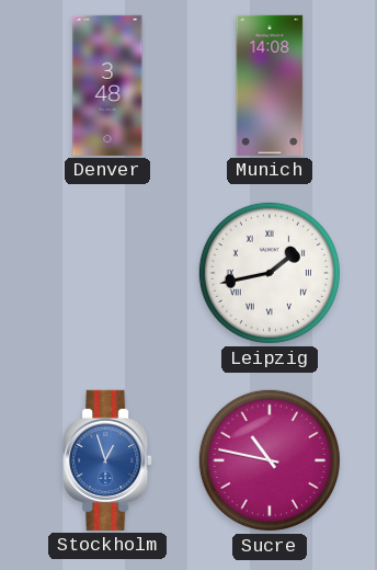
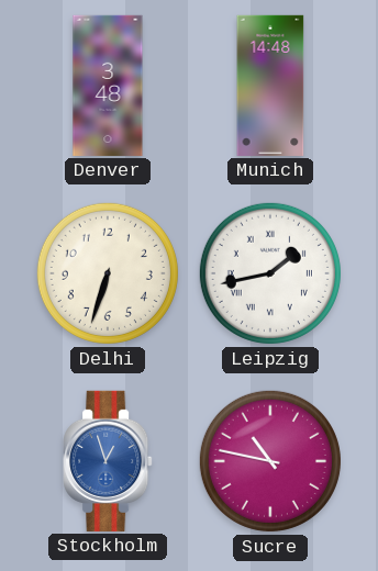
Munich: 14:08 -> 14:48 (270, 86)
Delhi: none -> 6:33 (108, 273)
